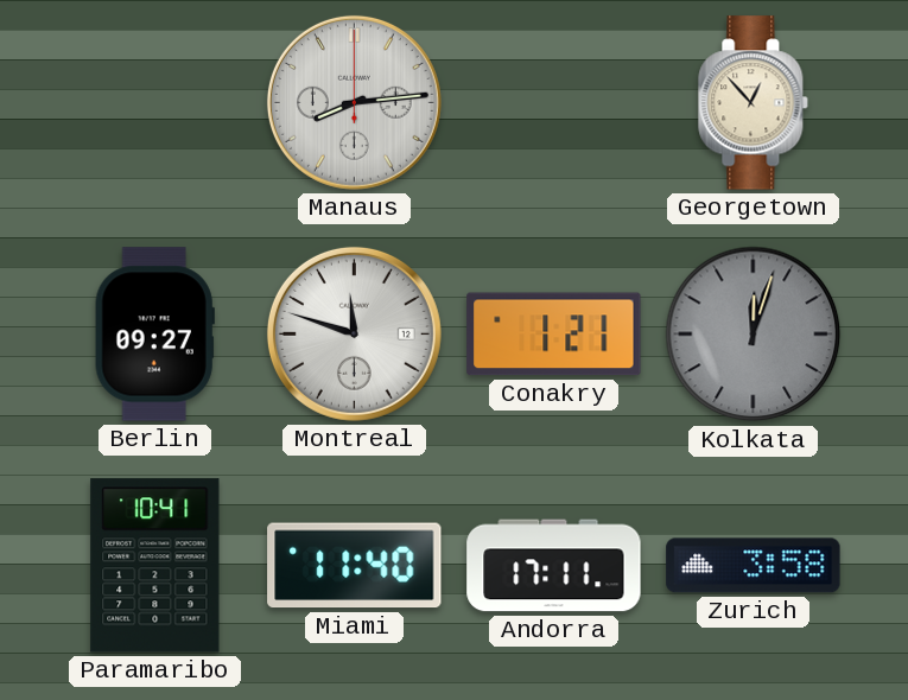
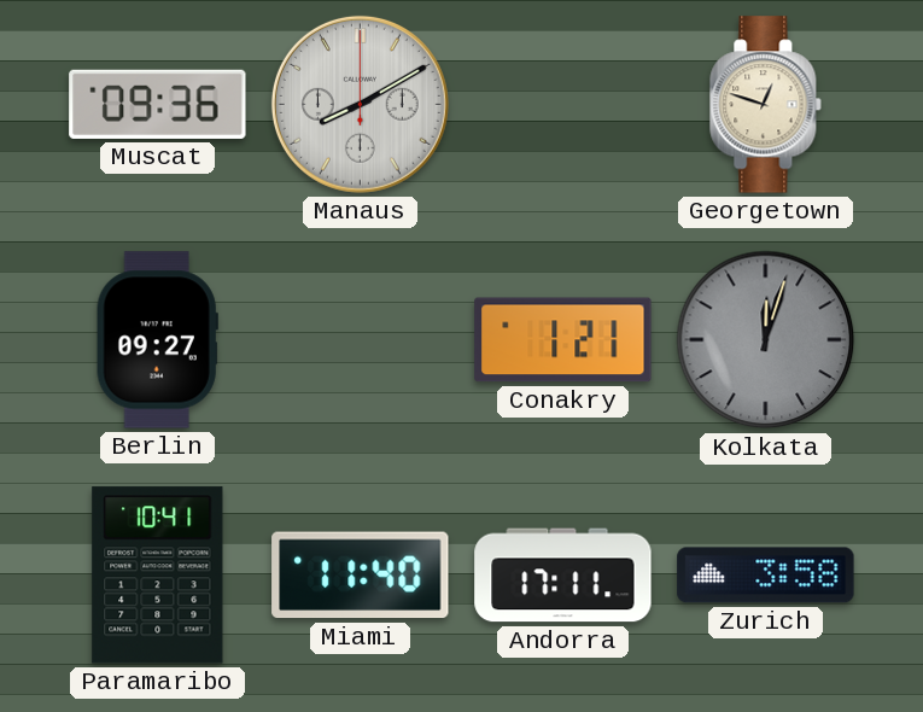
Muscat: none -> 09:36 (158, 104)
Manaus: 8:14 -> 8:10 (360, 104)
Georgetown: 12:53 -> 12:48 (766, 105)
Montreal: 11:48 -> none (354, 333)
